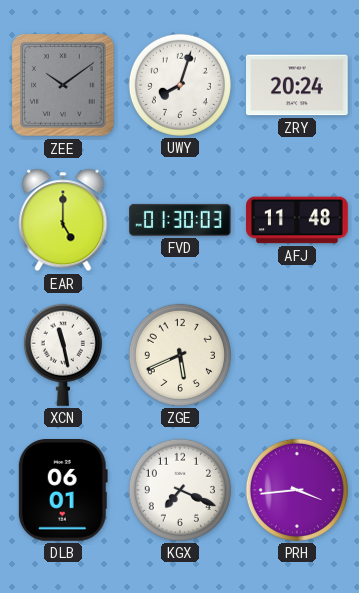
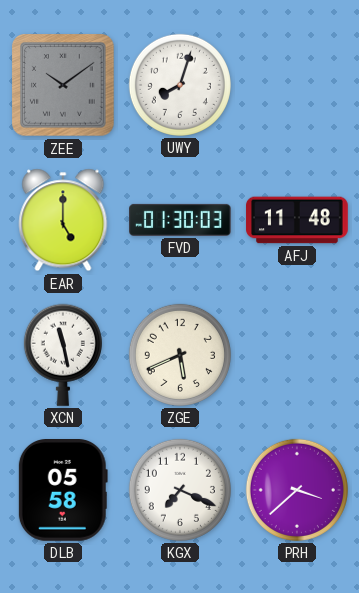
ZRY: 20:24 -> none (298, 85)
DLB: 06:01 -> 05:58 (63, 491)
PRH: 3:44 -> 3:38 (297, 490)
